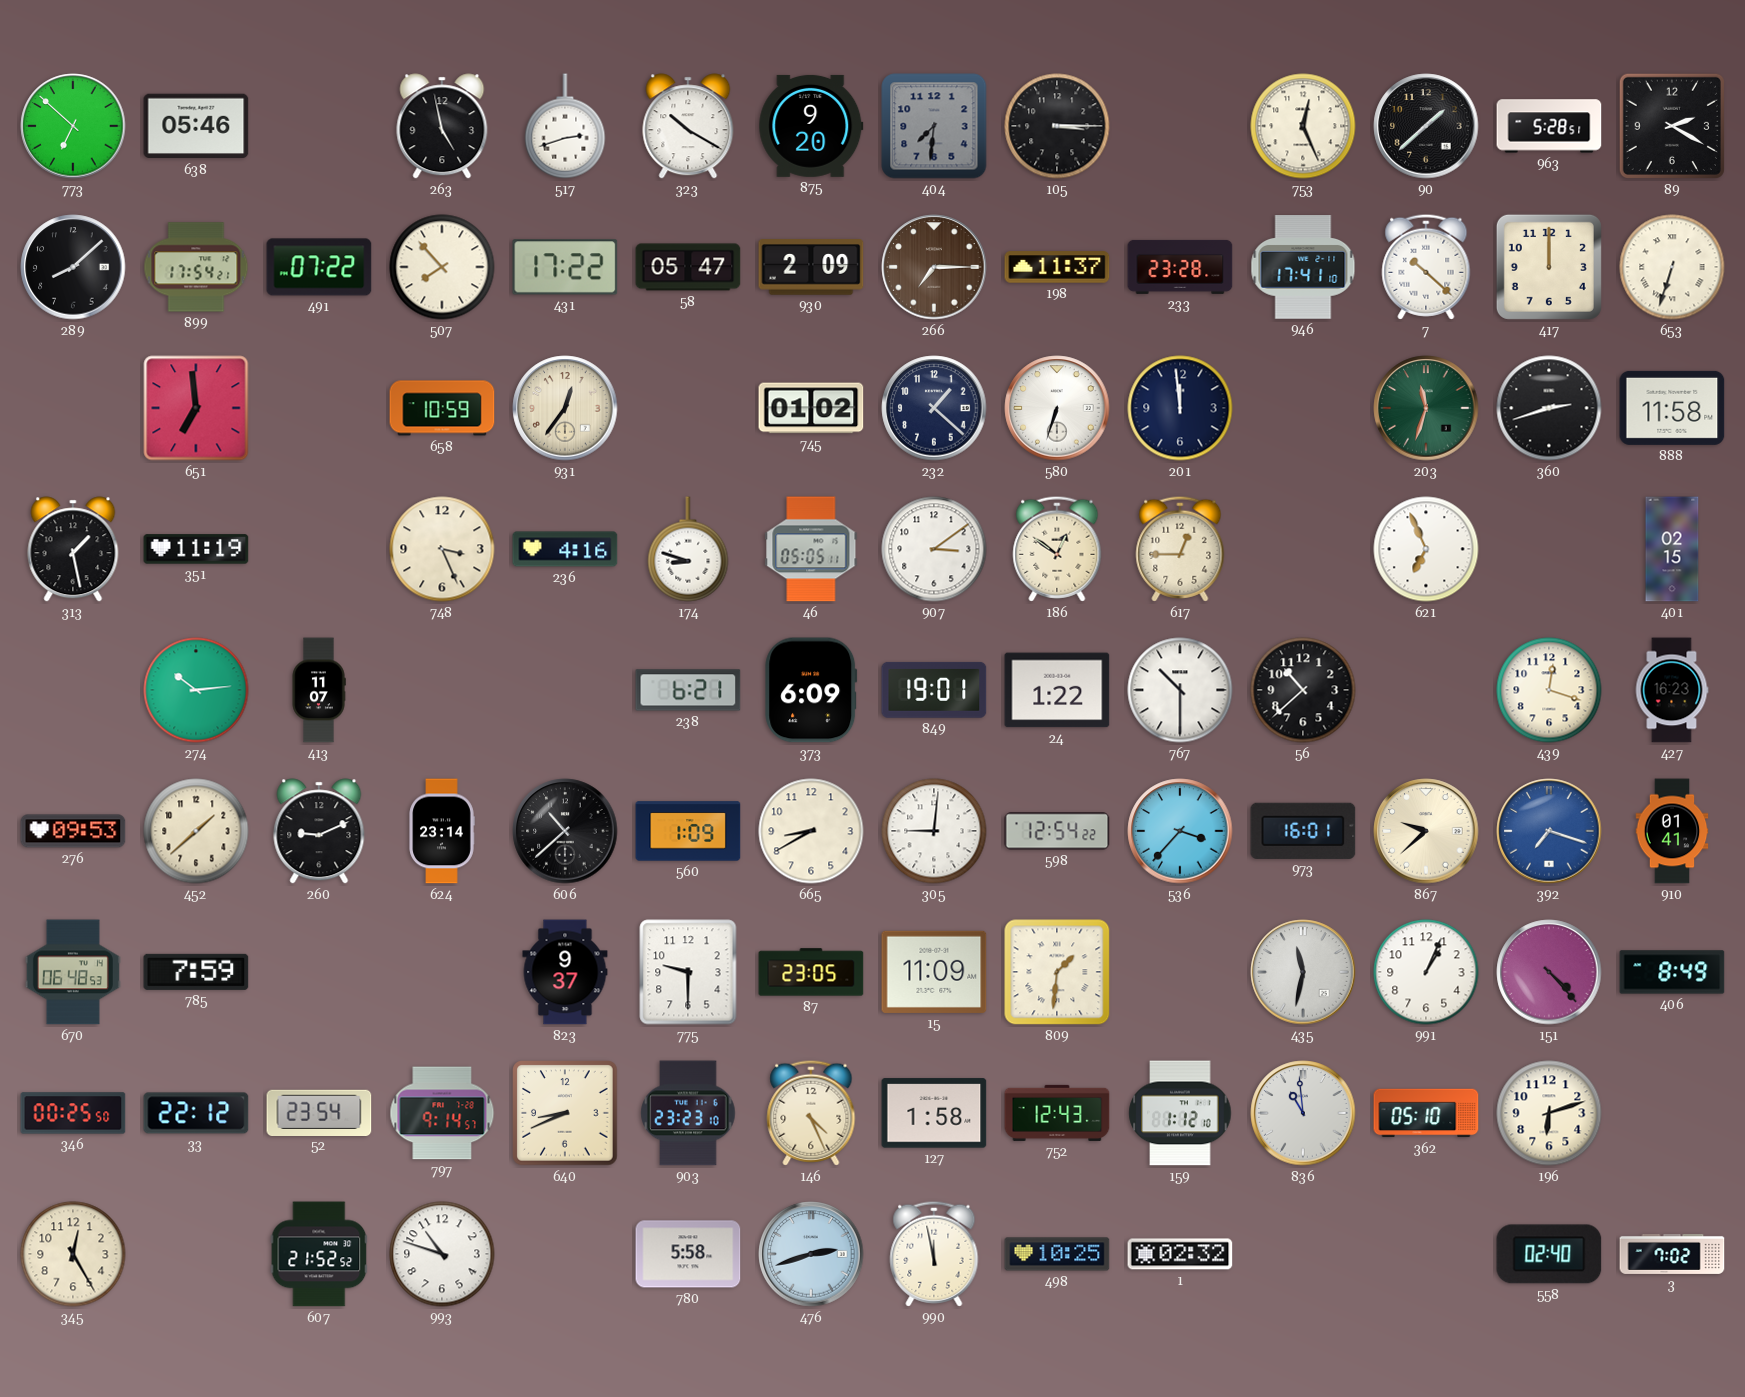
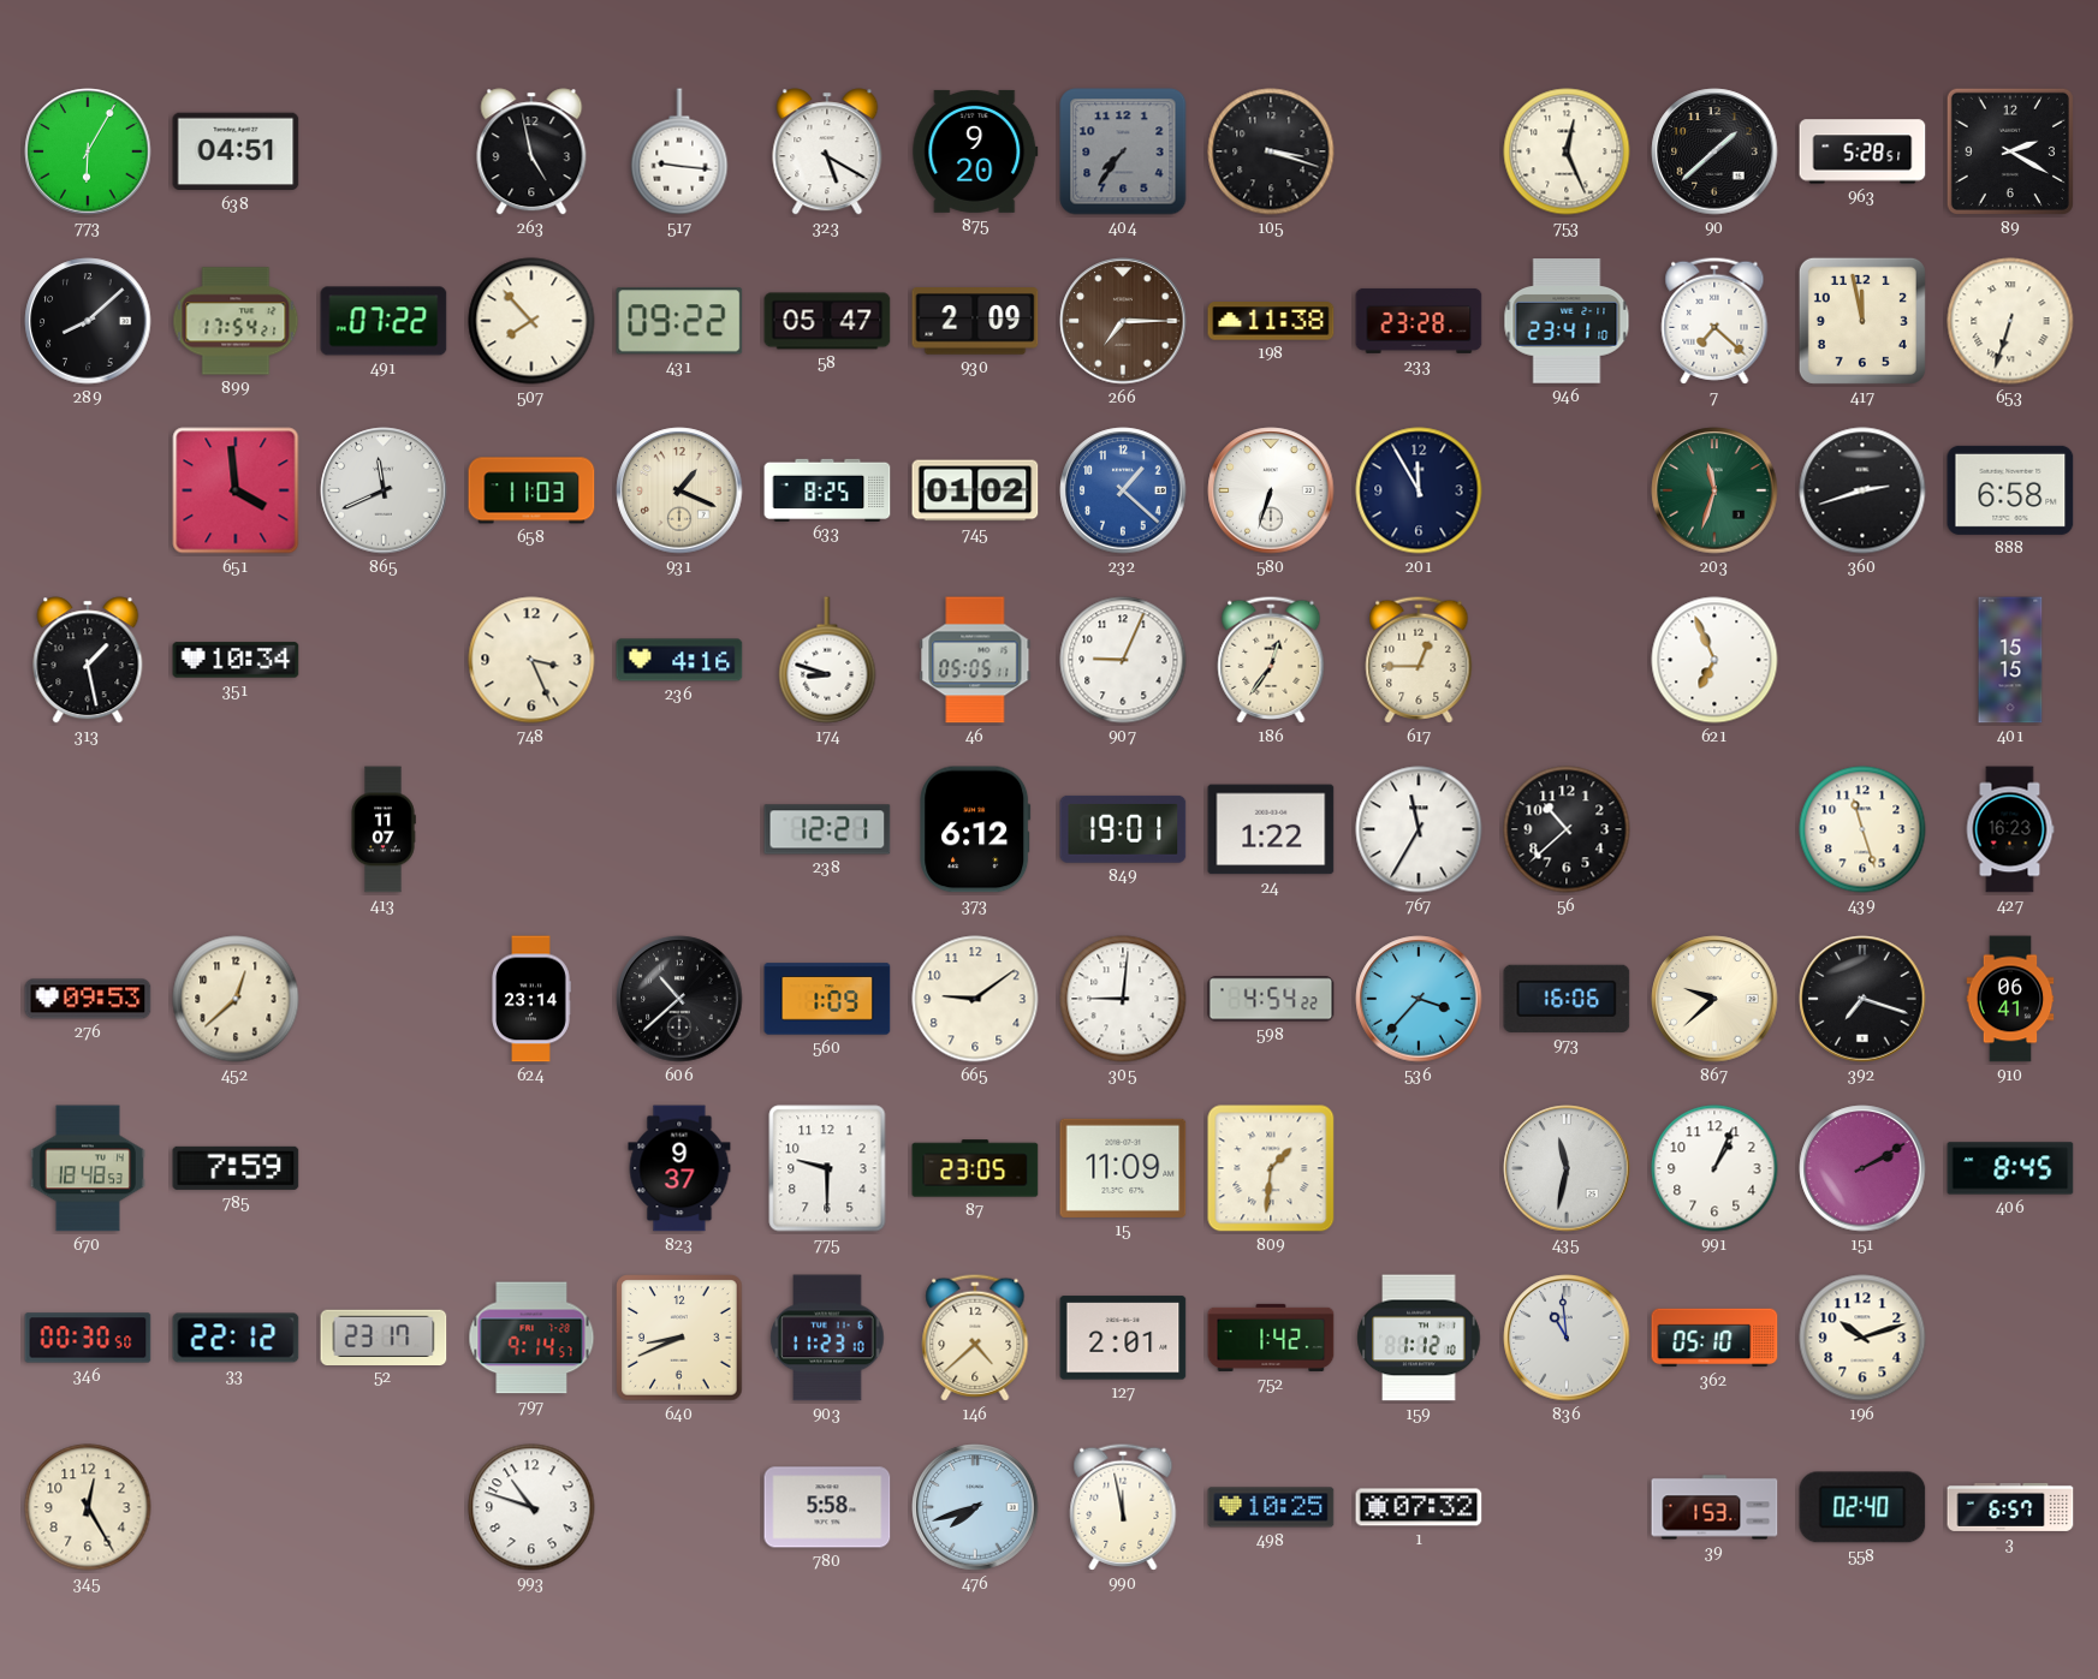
773: 6:52 -> 6:05 (88, 151)
638: 05:46 -> 04:51 (236, 151)
517: 2:42 -> 9:16 (679, 151)
323: 10:20 -> 5:20 (827, 151)
404: 7:31 -> 7:36 (1123, 151)
105: 3:15 -> 3:18 (1271, 151)
431: 17:22 -> 09:22 (679, 321)
198: 11:37 -> 11:38 (1271, 321)
946: 17:41 -> 23:41 (1567, 321)
7: 10:22 -> 7:22 (1714, 321)
417: 12:00 -> 11:58 (1862, 321)
651: 6:59 -> 3:59 (236, 490)
865: none -> 11:41 (384, 490)
658: 10:59 -> 11:03 (531, 490)
931: 12:36 -> 1:19 (679, 490)
633: none -> 8:25 (827, 489)
232 dial: navy -> blue (1123, 490)
201: 11:59 -> 11:55 (1419, 490)
888: 11:58 -> 6:58 (2010, 490)
351: 11:19 -> 10:34 (236, 660)
907: 3:09 -> 9:04 (1123, 660)
186: 12:51 -> 12:36 (1271, 660)
401: 02:15 -> 15:15 (2010, 660)
274: 10:14 -> none (196, 690)
238: 6:21 -> 12:21 (827, 829)
373: 6:09 -> 6:12 (975, 829)
767: 10:30 -> 11:35 (1419, 829)
439: 12:18 -> 11:27 (1862, 829)
452: 1:38 -> 12:38 (236, 999)
260: 9:11 -> none (319, 831)
665: 8:40 -> 9:09 (975, 999)
598: 12:54 -> 4:54 (1271, 999)
973: 16:01 -> 16:06 (1567, 999)
392 dial: blue -> black (1862, 999)
910: 01:41 -> 06:41 (2010, 999)
670: 06:48 -> 18:48 (88, 1168)
151: 4:23 -> 2:10 (1862, 1168)
406: 8:49 -> 8:45 (2010, 1168)
346: 00:25 -> 00:30 (88, 1338)
52: 23:54 -> 23:17 (384, 1336)
903: 23:23 -> 11:23 (827, 1338)
146: 4:26 -> 4:38 (975, 1338)
127: 1:58 -> 2:01 (1123, 1338)
752: 12:43 -> 1:42 (1271, 1338)
196: 6:12 -> 10:12 (1862, 1338)
607: 21:52 -> none (319, 1254)
476: 2:42 -> 7:42 (975, 1507)
1: 02:32 -> 07:32 (1419, 1507)
39: none -> 1:53 (1714, 1507)
3: 7:02 -> 6:57 (2010, 1507)
